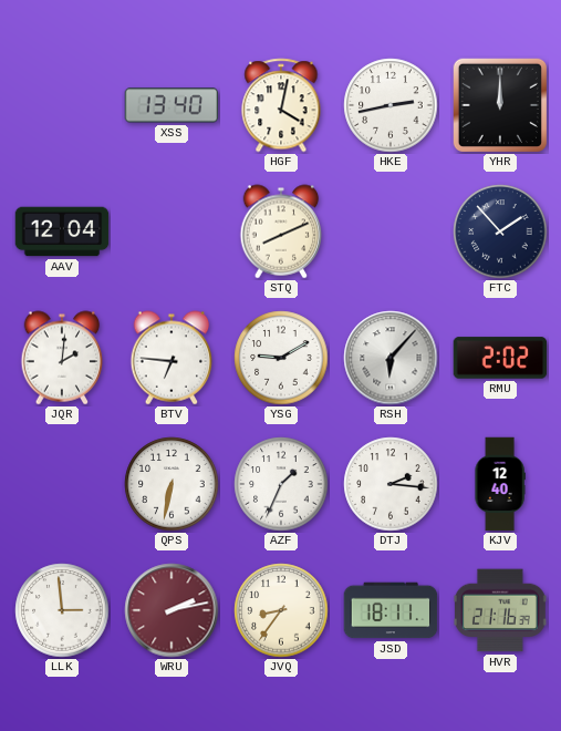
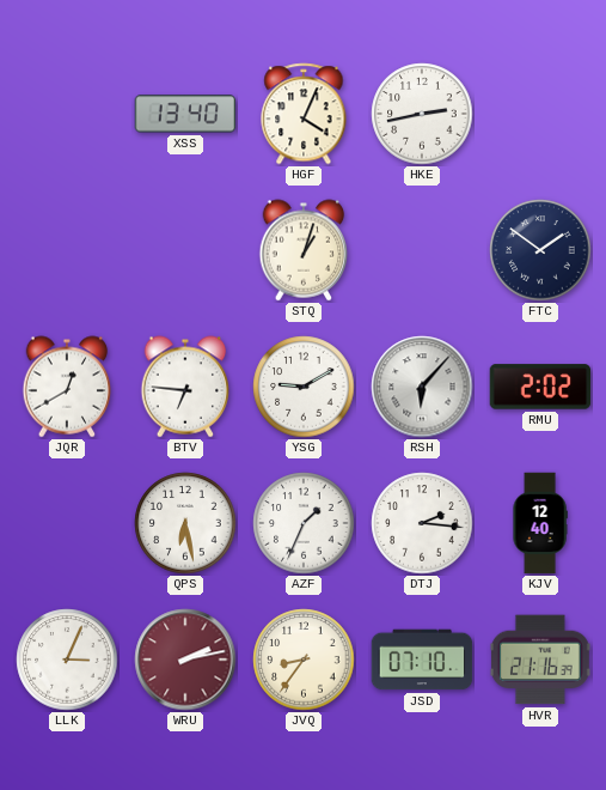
HGF: 4:02 -> 4:04 (304, 114)
YHR: 12:00 -> none (500, 105)
AAV: 12:04 -> none (62, 231)
STQ: 8:11 -> 1:03 (304, 250)
FTC: 1:53 -> 1:51 (540, 250)
JQR: 2:01 -> 12:40 (67, 387)
QPS: 6:32 -> 6:28 (185, 523)
LLK: 2:59 -> 3:04 (67, 660)
JSD: 18:11 -> 07:10 (422, 660)
